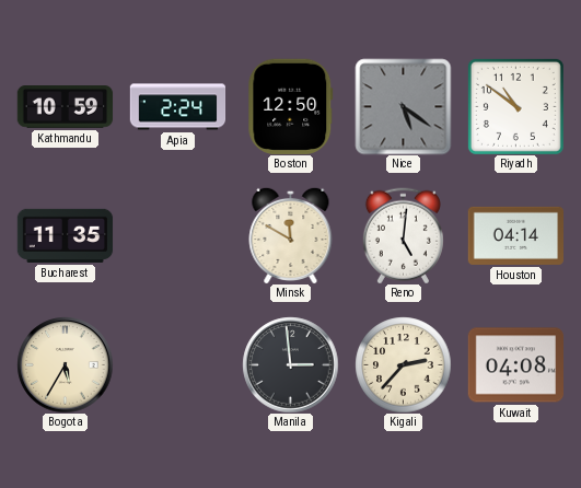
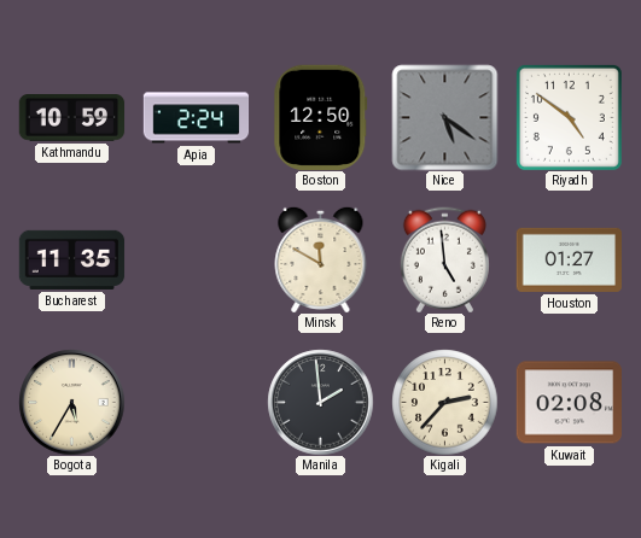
Riyadh: 10:51 -> 4:51 (569, 117)
Reno: 5:01 -> 4:59 (444, 259)
Houston: 04:14 -> 01:27 (569, 259)
Manila: 2:59 -> 1:59 (320, 402)
Kuwait: 04:08 -> 02:08 (569, 403)
